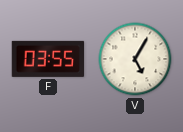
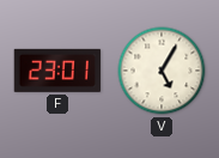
F: 03:55 -> 23:01 (57, 71)
